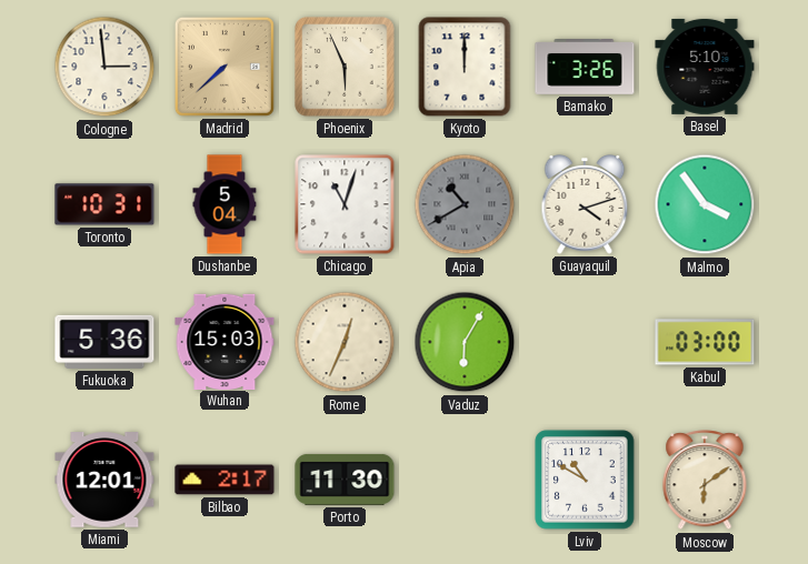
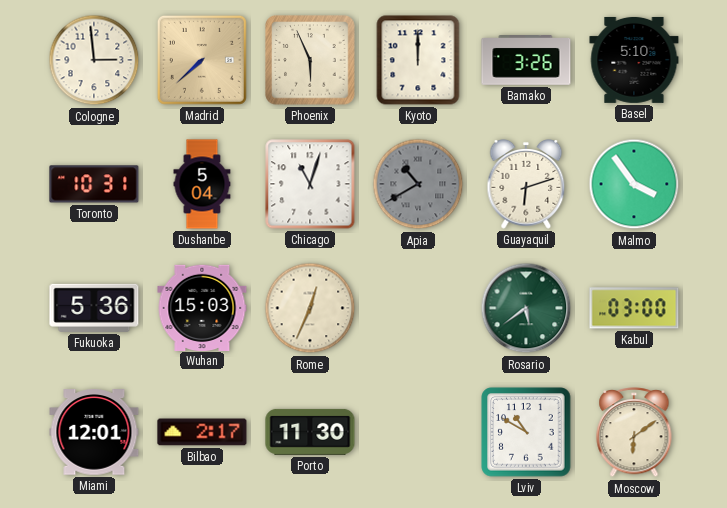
Guayaquil: 4:12 -> 6:12 (526, 185)
Vaduz: 6:05 -> none (465, 342)
Rosario: none -> 5:39 (526, 308)
